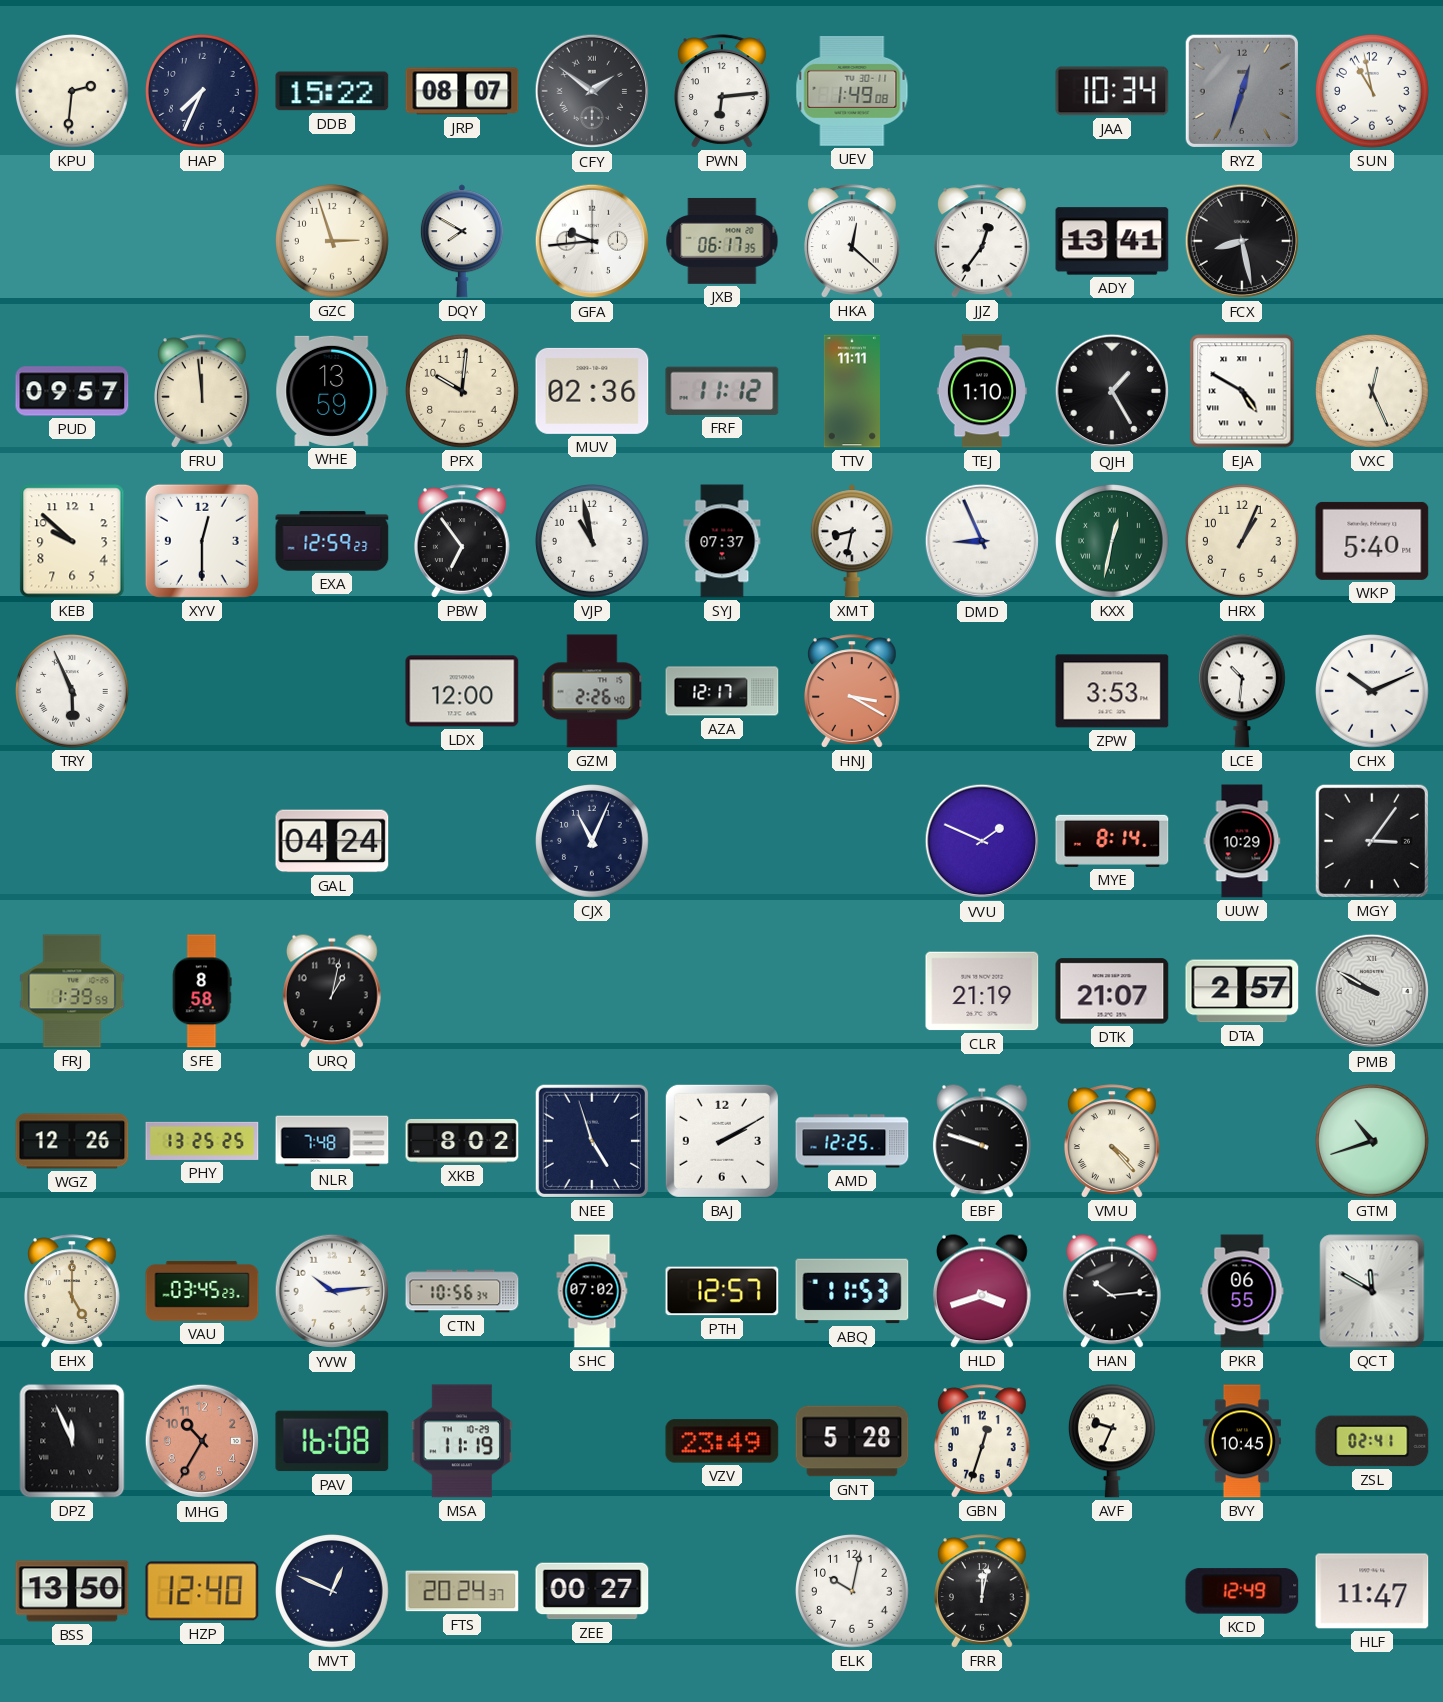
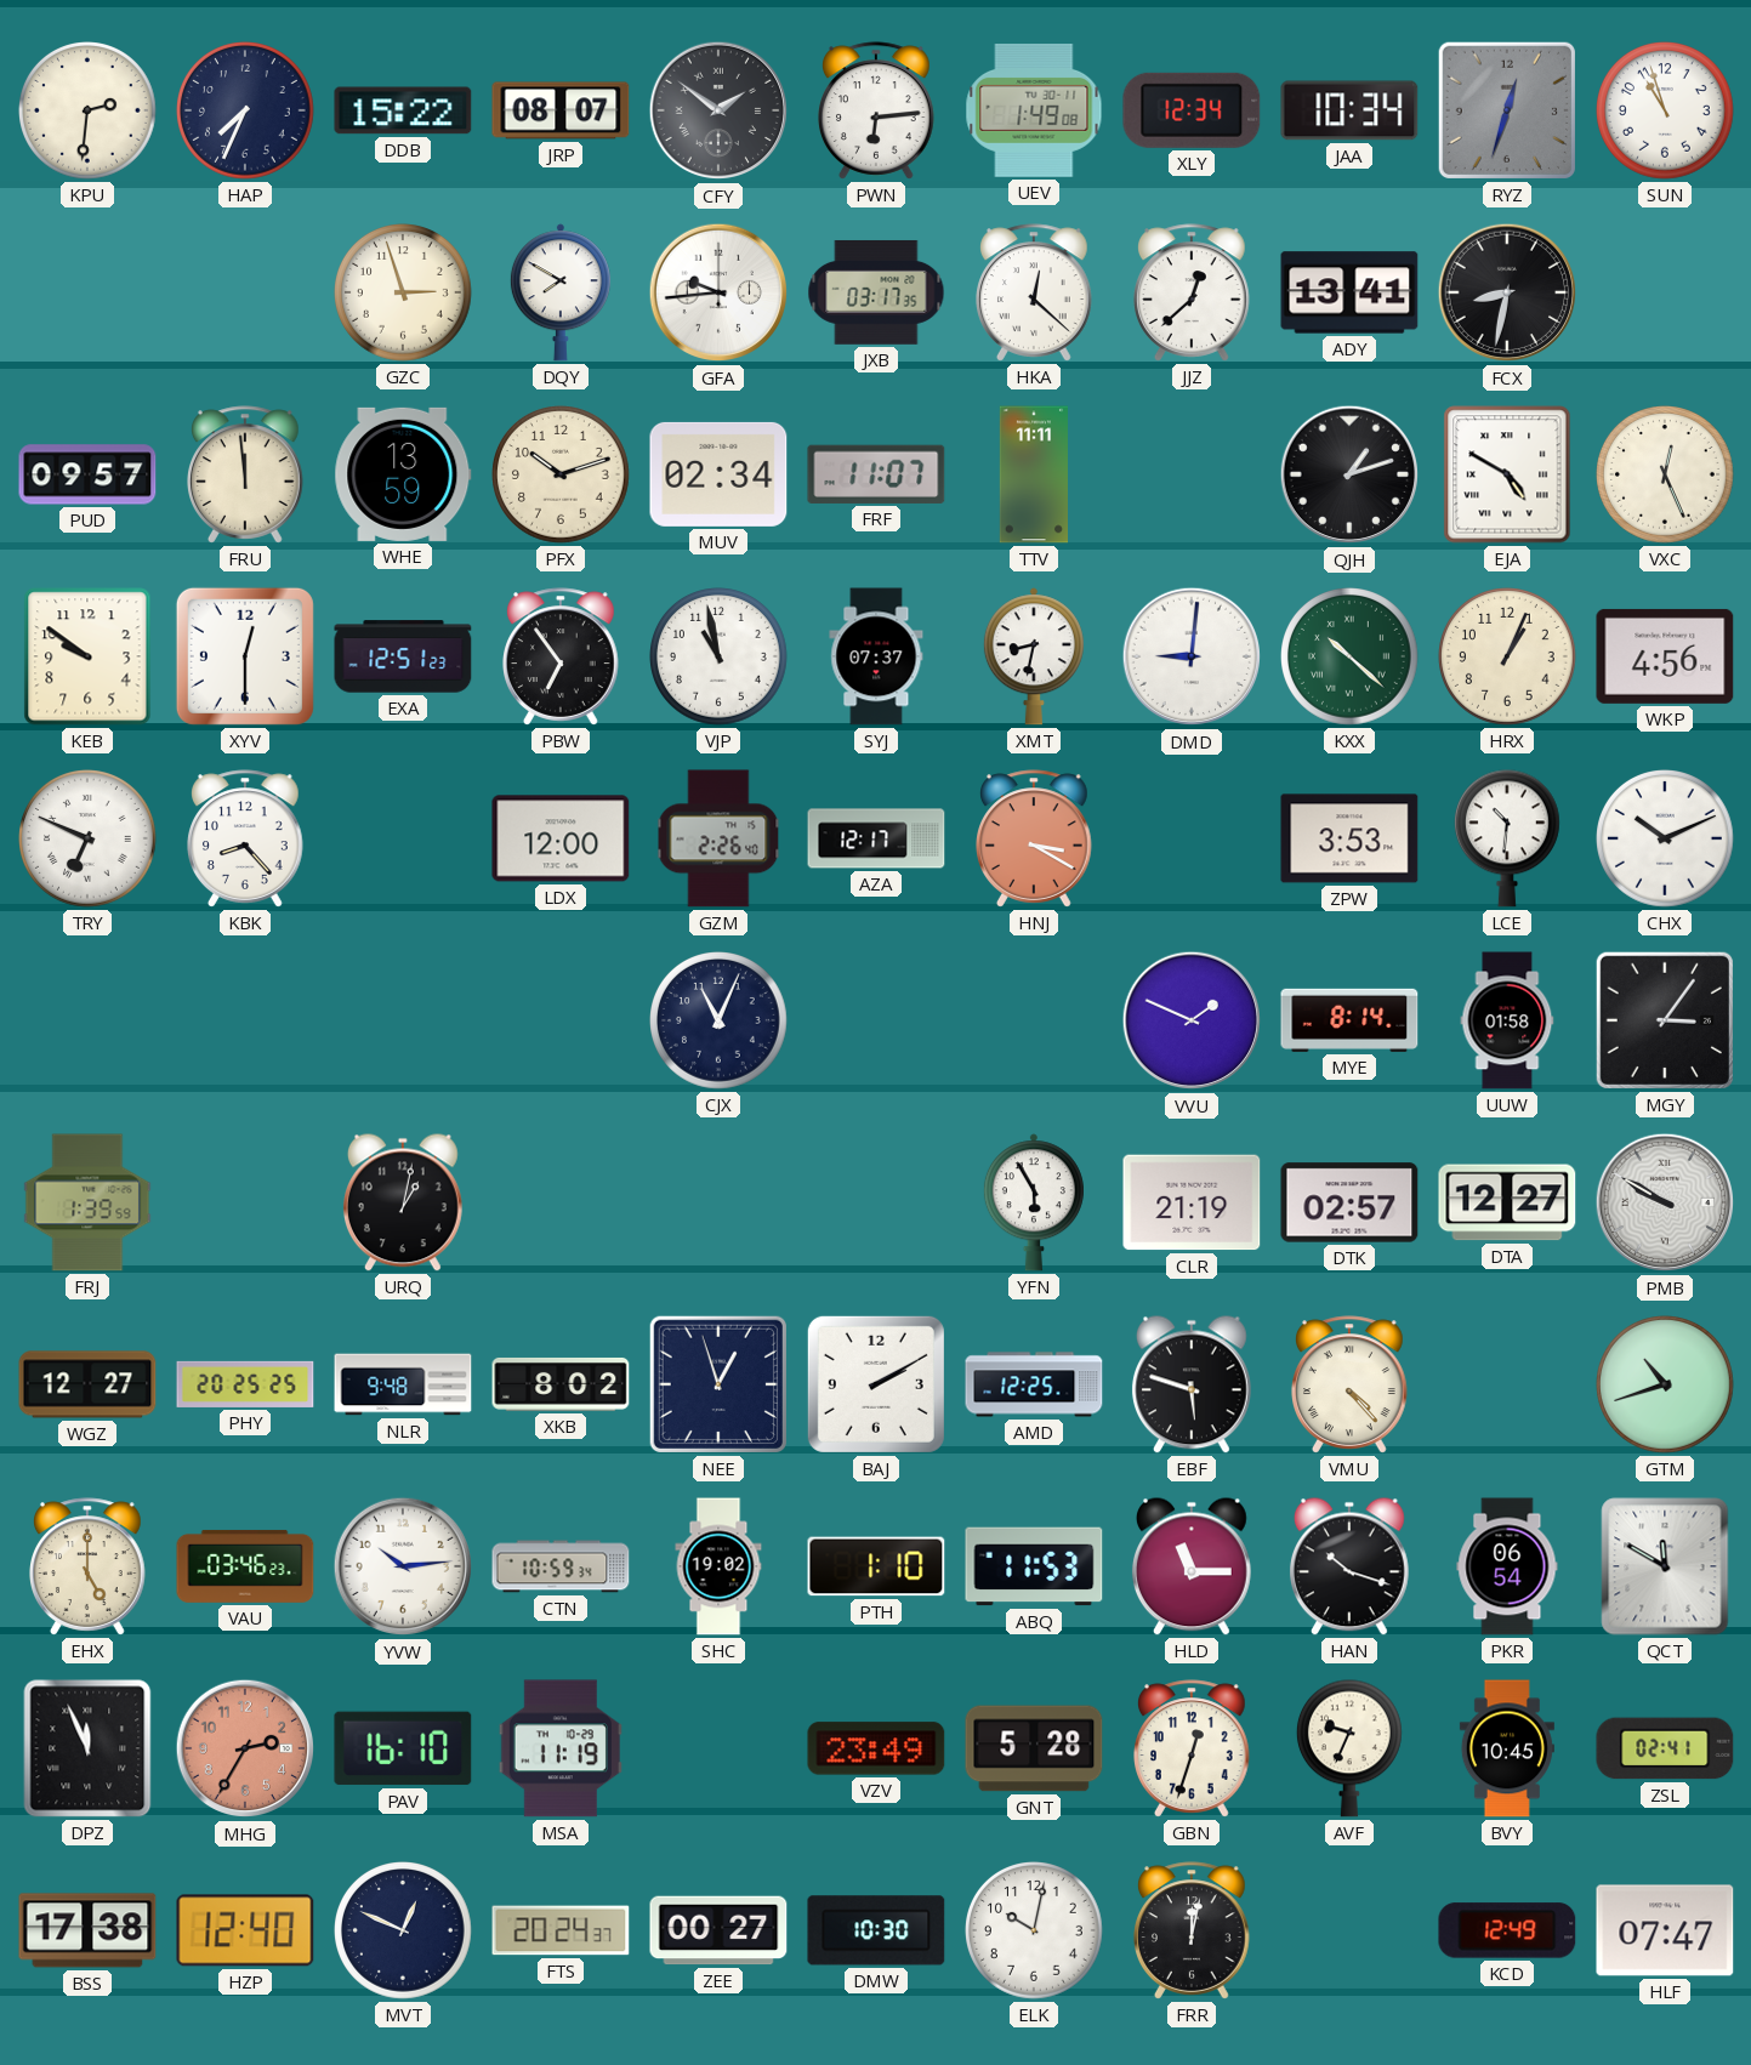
XLY: none -> 12:34 (1192, 110)
SUN: 10:58 -> 10:57 (1666, 112)
JXB: 06:17 -> 03:17 (876, 292)
JJZ: 12:36 -> 12:38 (1193, 292)
FCX: 8:28 -> 8:32 (1507, 292)
PFX: 10:01 -> 10:12 (562, 476)
MUV: 02:36 -> 02:34 (718, 474)
FRF: 11:12 -> 11:07 (876, 474)
TEJ: 1:10 -> none (982, 391)
QJH: 1:25 -> 1:12 (1349, 474)
KEB: 9:52 -> 9:51 (87, 656)
EXA: 12:59 -> 12:51 (403, 656)
DMD: 8:56 -> 9:01 (1192, 656)
KXX: 12:32 -> 10:22 (1351, 658)
WKP: 5:40 -> 4:56 (1665, 656)
TRY: 5:56 -> 6:49 (89, 840)
KBK: none -> 8:23 (246, 838)
GAL: 04:24 -> none (332, 841)
UUW: 10:29 -> 01:58 (1507, 1020)
SFE: 8:58 -> none (202, 991)
YFN: none -> 5:55 (1034, 1202)
DTK: 21:07 -> 02:57 (1349, 1202)
DTA: 2:57 -> 12:27 (1507, 1202)
WGZ: 12:26 -> 12:27 (87, 1384)
PHY: 13:25 -> 20:25 (245, 1384)
NLR: 7:48 -> 9:48 (403, 1384)
NEE: 4:57 -> 12:57 (718, 1384)
EBF: 9:48 -> 5:48 (1192, 1384)
VAU: 03:45 -> 03:46 (245, 1566)
CTN: 10:56 -> 10:59 (561, 1566)
SHC: 07:02 -> 19:02 (718, 1566)
PTH: 12:57 -> 1:10 (876, 1566)
HLD: 3:42 -> 11:15 (1192, 1566)
HAN: 10:14 -> 10:18 (1349, 1566)
PKR: 06:55 -> 06:54 (1507, 1566)
MHG: 10:35 -> 2:35 (245, 1748)
PAV: 16:08 -> 16:10 (403, 1748)
BSS: 13:50 -> 17:38 (87, 1930)
DMW: none -> 10:30 (876, 1930)
HLF: 11:47 -> 07:47 (1665, 1930)
